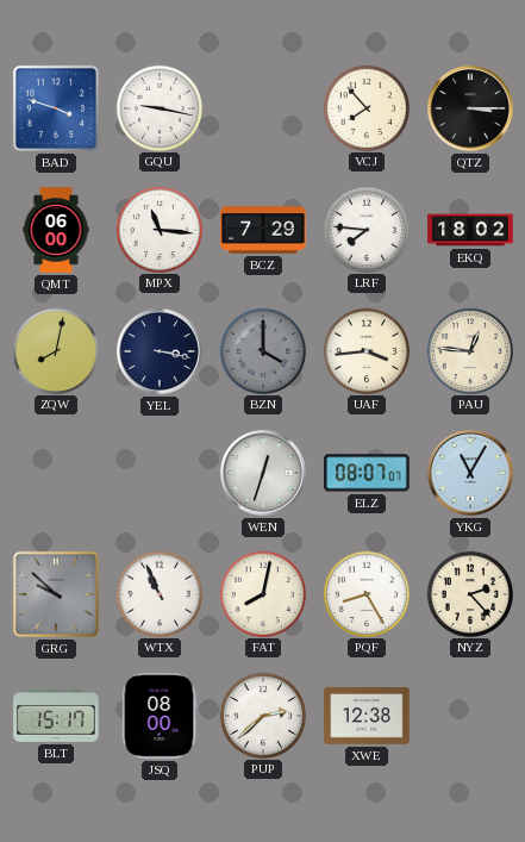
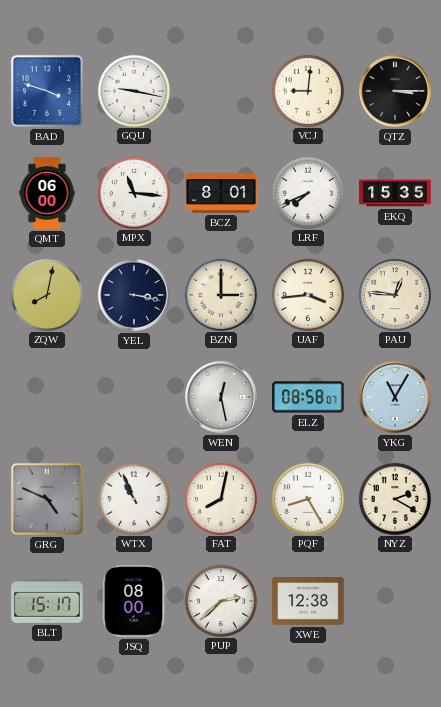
VCJ: 7:53 -> 9:01 (307, 90)
BCZ: 7:29 -> 8:01 (221, 193)
LRF: 7:46 -> 7:41 (307, 192)
EKQ: 18:02 -> 15:35 (395, 193)
BZN: 4:00 -> 3:00 (220, 294)
BZN dial: grey -> cream (220, 294)
WEN: 12:33 -> 12:28 (221, 397)
ELZ: 08:07 -> 08:58 (308, 397)
GRG: 9:52 -> 4:49 (47, 499)
NYZ: 2:23 -> 2:20 (394, 498)
